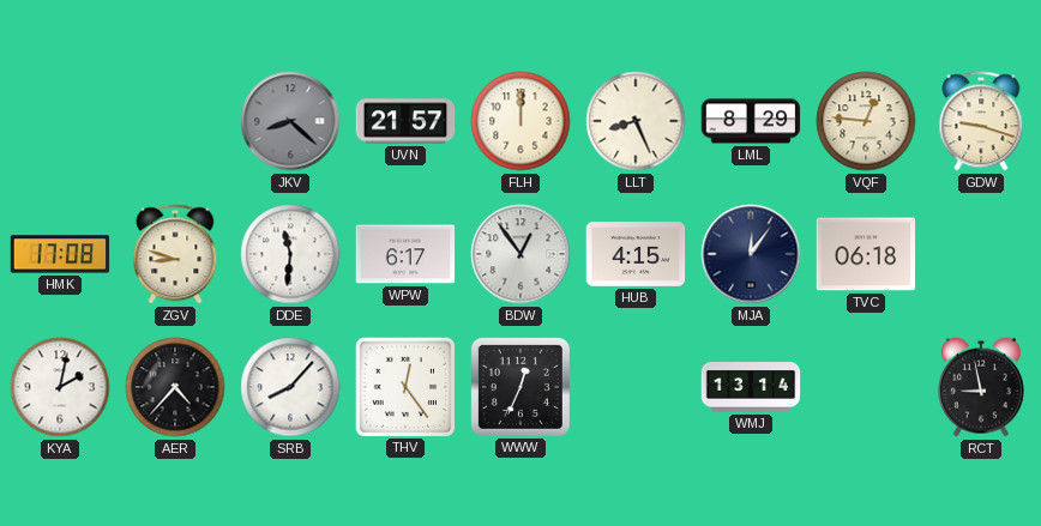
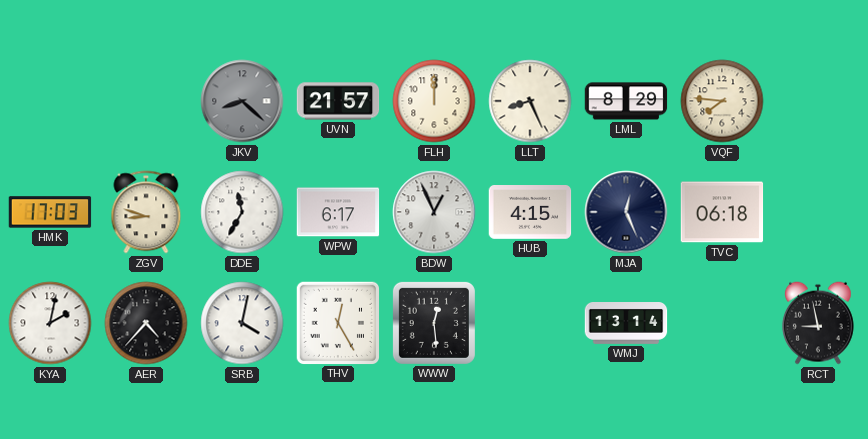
VQF: 12:46 -> 7:46 (722, 101)
GDW: 9:18 -> none (981, 121)
HMK: 17:08 -> 17:03 (50, 212)
DDE: 11:31 -> 11:35 (242, 212)
BDW: 12:54 -> 12:56 (434, 212)
MJA: 12:06 -> 12:26 (626, 212)
SRB: 8:07 -> 4:02 (242, 323)
THV: 12:24 -> 12:25 (337, 322)
WWW: 12:34 -> 12:29 (434, 323)
